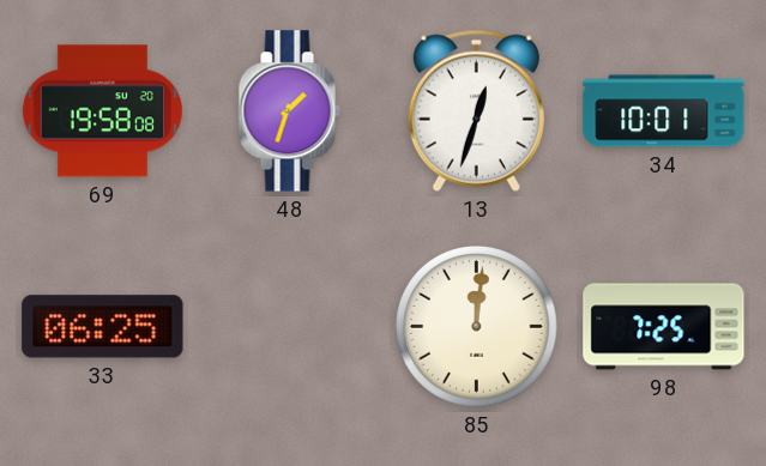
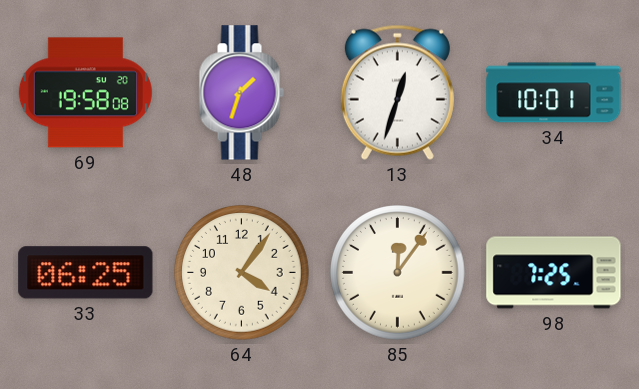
64: none -> 4:06 (242, 273)
85: 12:01 -> 12:06 (398, 273)
